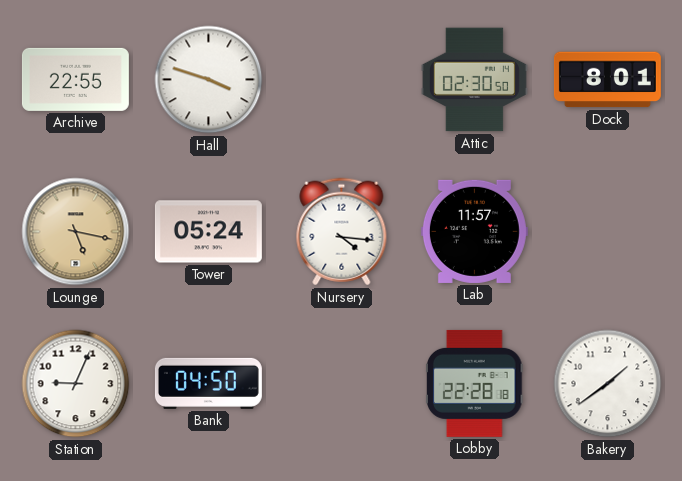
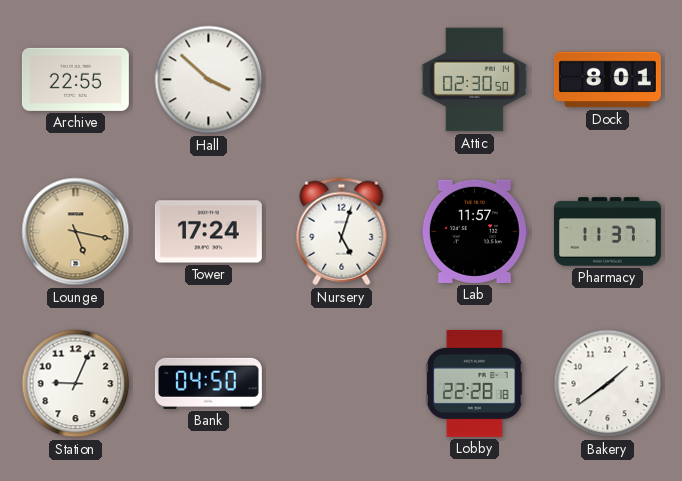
Hall: 3:48 -> 3:52 (209, 80)
Tower: 05:24 -> 17:24 (208, 232)
Nursery: 4:16 -> 5:03 (342, 232)
Pharmacy: none -> 11:37 (607, 232)
